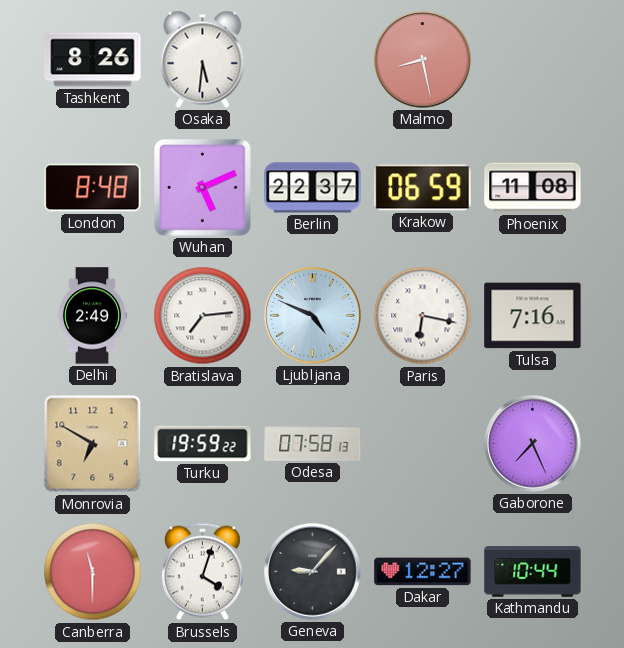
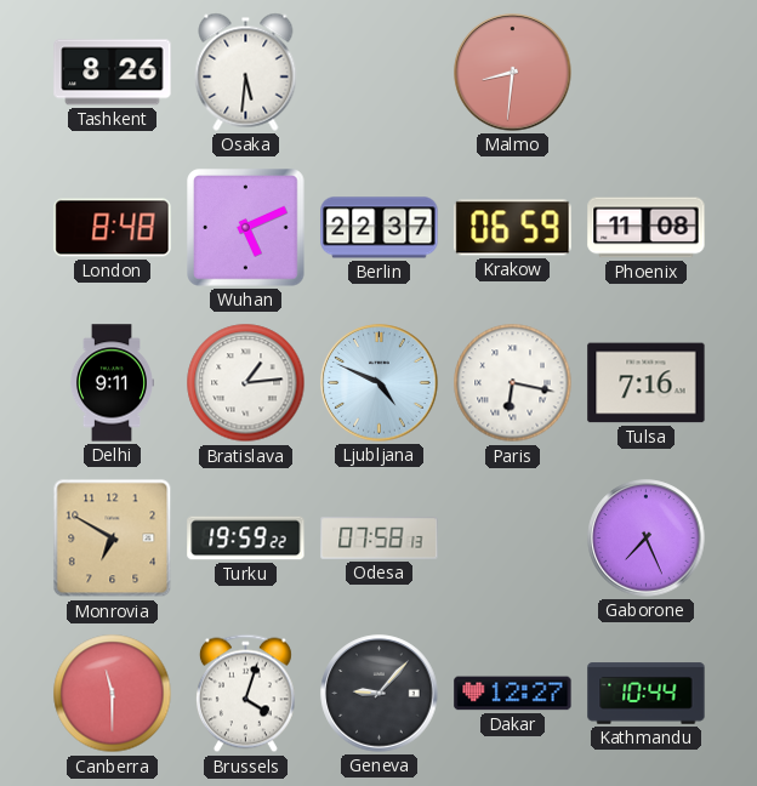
Malmo: 8:28 -> 8:31 (513, 73)
Delhi: 2:49 -> 9:11 (110, 383)
Bratislava: 7:14 -> 1:14 (246, 383)
